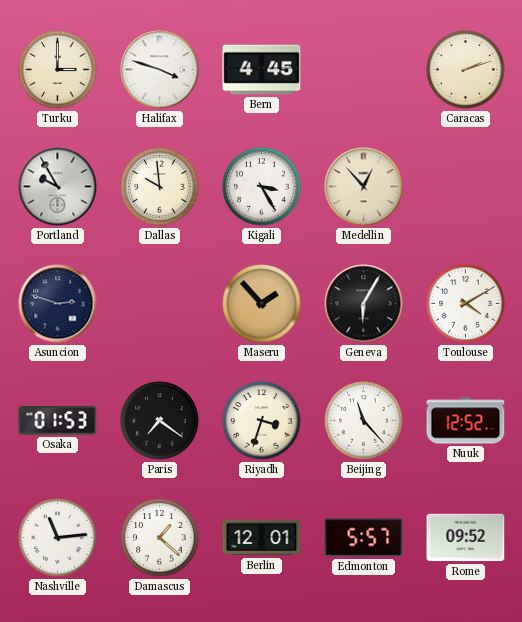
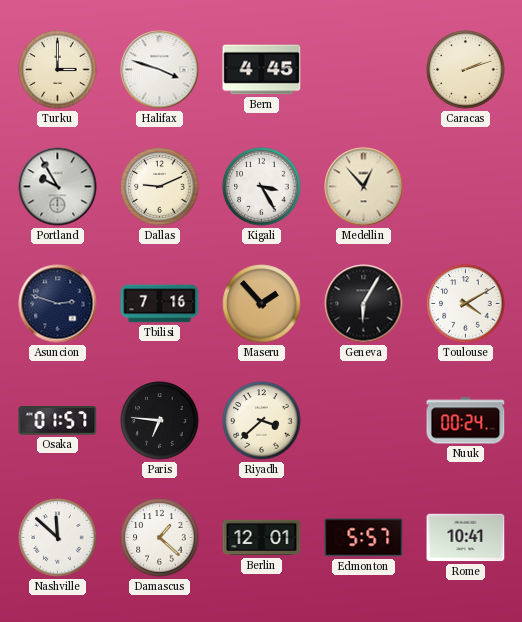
Dallas: 9:59 -> 9:11 (160, 187)
Tbilisi: none -> 7:16 (160, 304)
Osaka: 01:53 -> 01:57 (58, 421)
Paris: 7:21 -> 6:46 (160, 421)
Riyadh: 3:33 -> 3:38 (262, 421)
Beijing: 11:23 -> none (364, 421)
Nuuk: 12:52 -> 00:24 (466, 421)
Nashville: 11:14 -> 11:52 (58, 538)
Rome: 09:52 -> 10:41 (466, 538)
